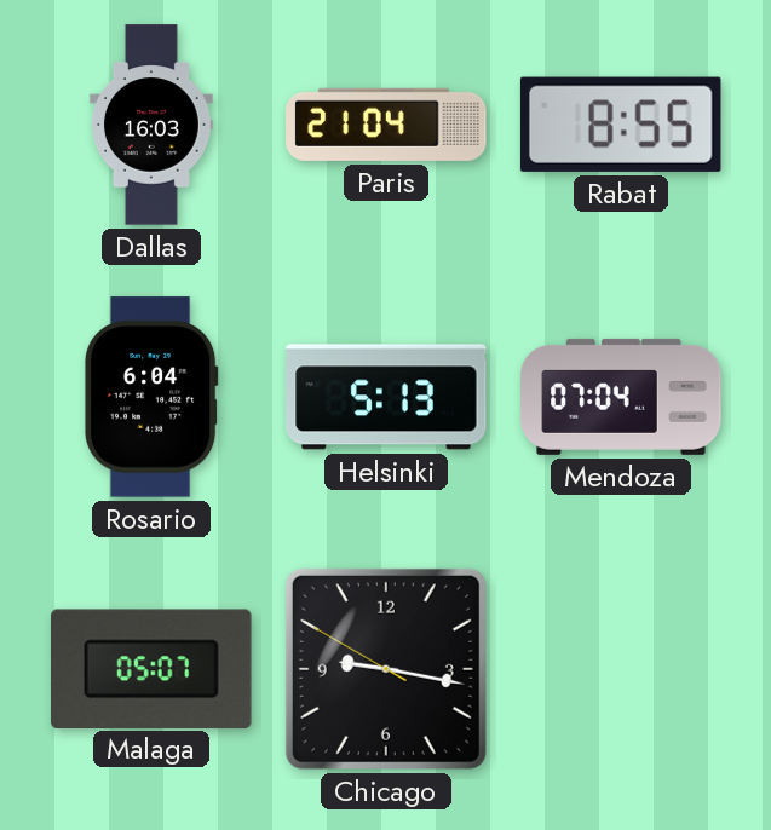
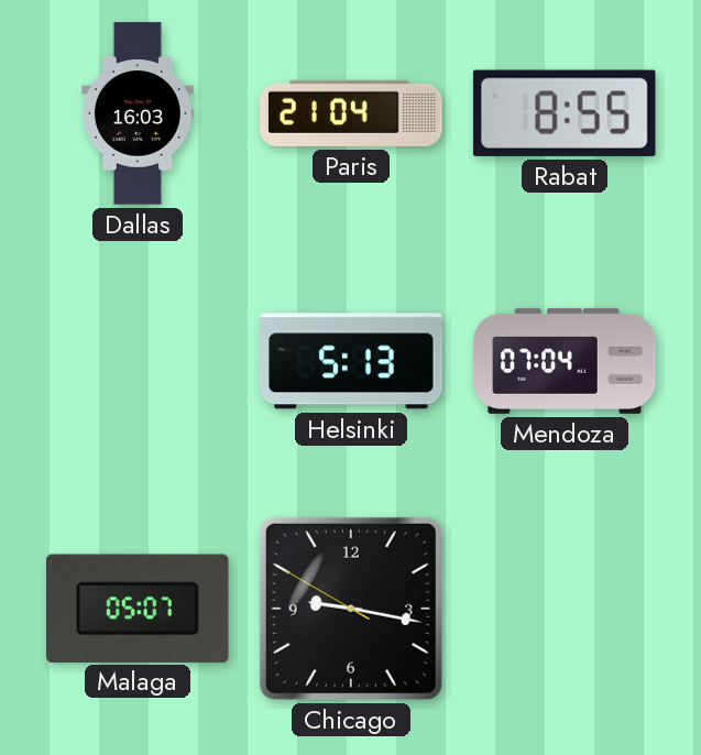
Rosario: 6:04 -> none (151, 397)
